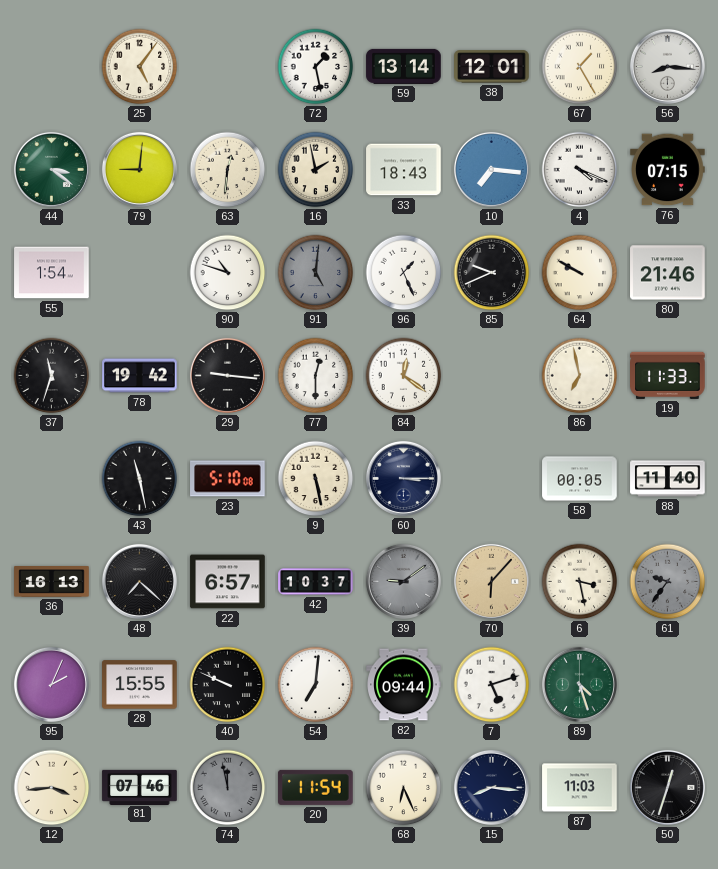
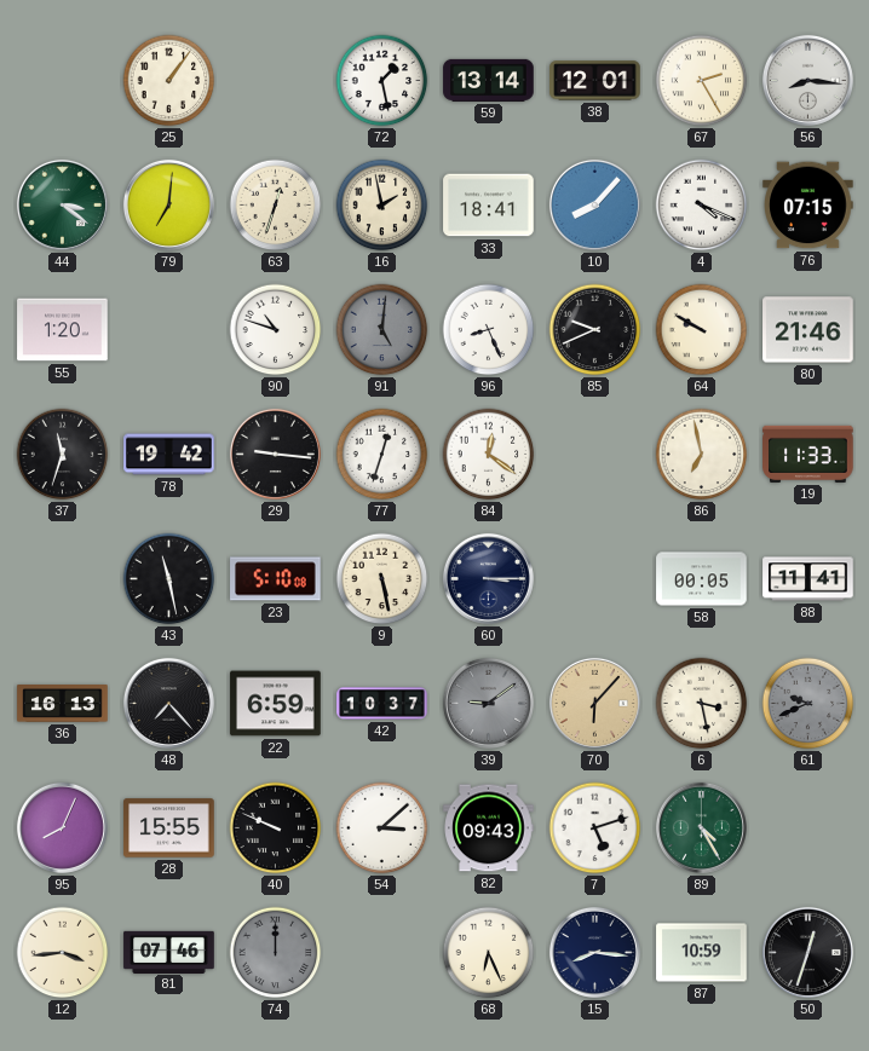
25: 5:06 -> 1:06 (169, 81)
67: 1:25 -> 2:25 (702, 81)
79: 9:01 -> 7:01 (168, 204)
63: 12:31 -> 12:33 (276, 206)
33: 18:43 -> 18:41 (489, 206)
10: 7:16 -> 8:07 (594, 204)
55: 1:54 -> 1:20 (63, 330)
96: 1:26 -> 8:26 (489, 330)
77: 12:30 -> 12:33 (382, 455)
88: 11:40 -> 11:41 (808, 579)
48: 7:22 -> 7:23 (168, 703)
22: 6:57 -> 6:59 (276, 704)
61: 9:36 -> 9:41 (808, 704)
95: 2:04 -> 8:04 (62, 827)
54: 7:01 -> 3:08 (382, 828)
82: 09:44 -> 09:43 (489, 828)
89: 4:27 -> 4:25 (701, 827)
74: 11:58 -> 12:00 (276, 953)
20: 11:54 -> none (316, 787)
87: 11:03 -> 10:59 (702, 953)
